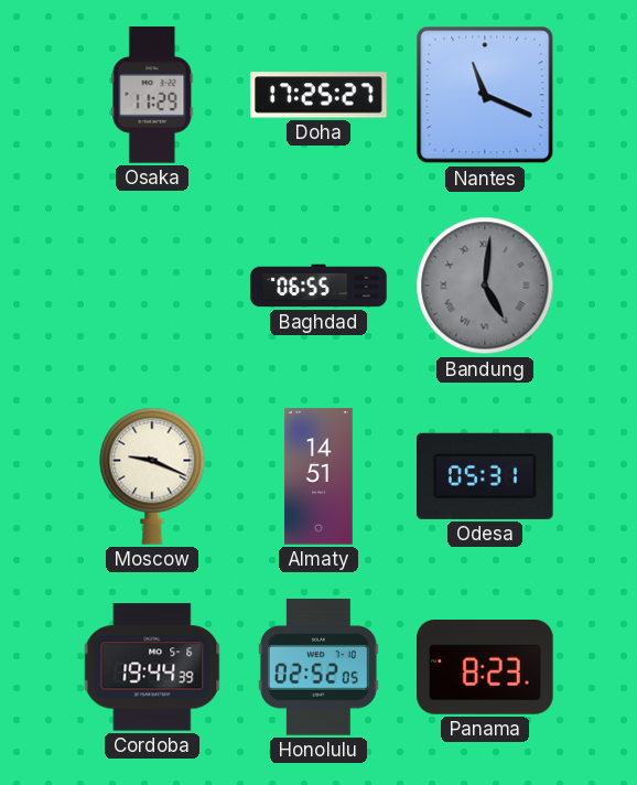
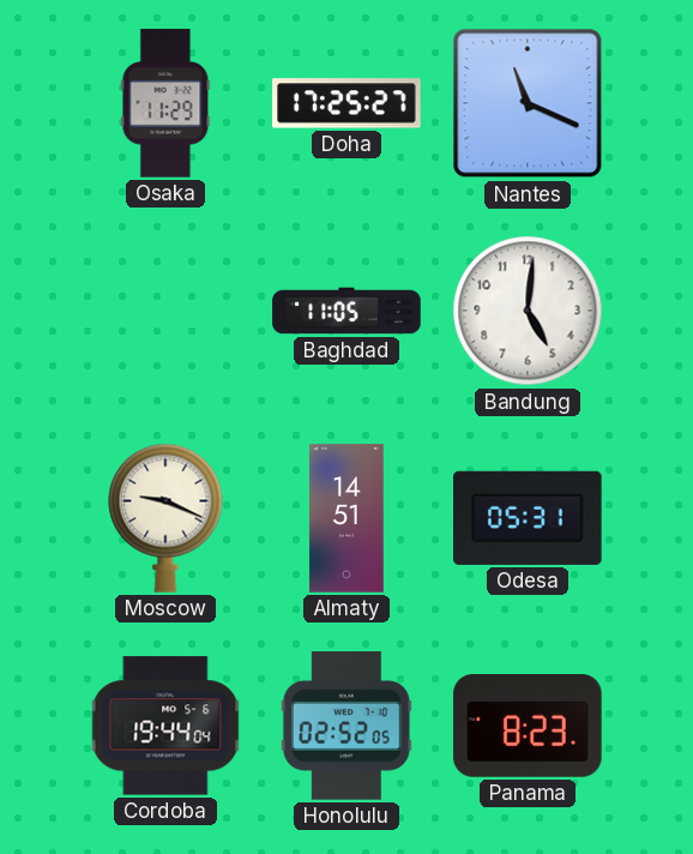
Baghdad: 06:55 -> 11:05 (346, 311)
Bandung dial: grey -> white (528, 311)
Bandung numerals: Roman -> Arabic (528, 311)
Cordoba: 19:44:39 -> 19:44:04 (165, 726)
